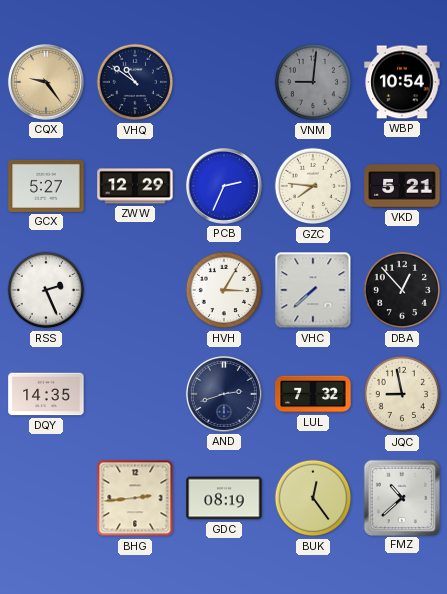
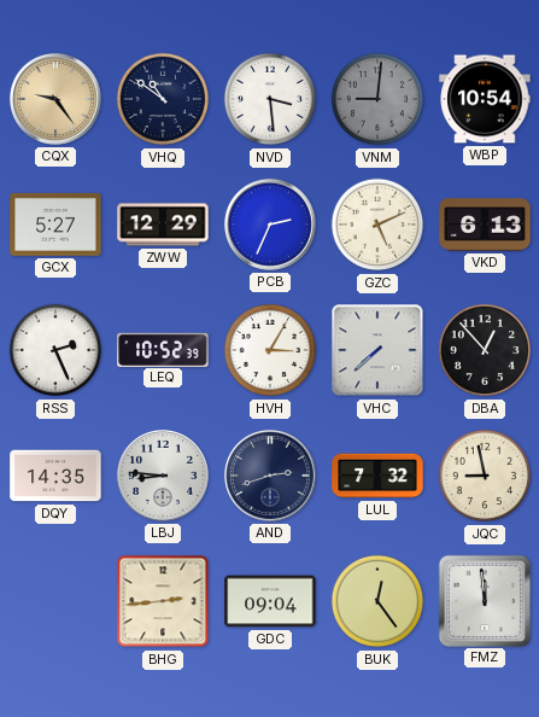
NVD: none -> 3:29 (270, 99)
GZC: 7:46 -> 5:11 (377, 225)
VKD: 5:21 -> 6:13 (485, 225)
LEQ: none -> 10:52 (163, 349)
LBJ: none -> 8:46 (163, 476)
GDC: 08:19 -> 09:04 (270, 601)
FMZ: 10:38 -> 11:59 (484, 600)
